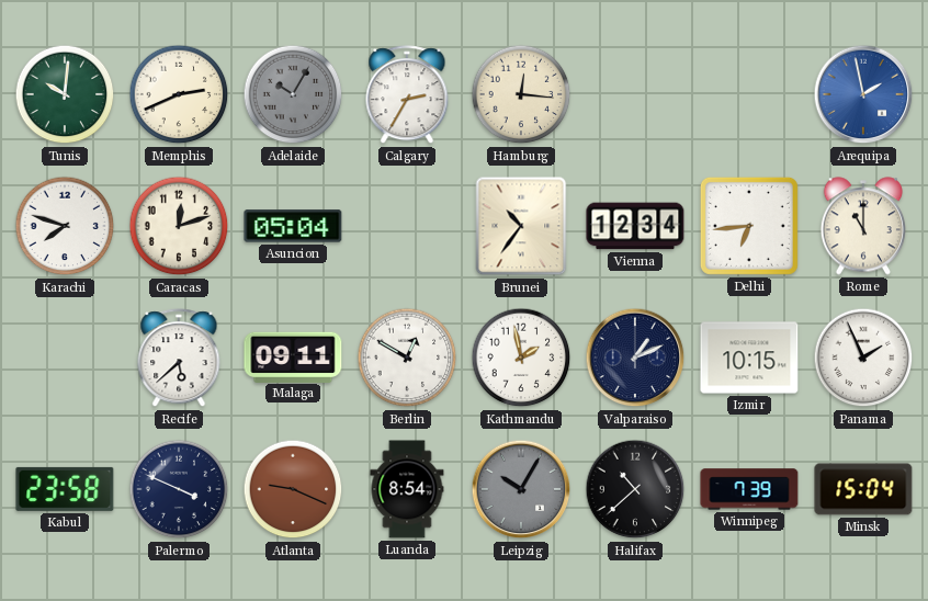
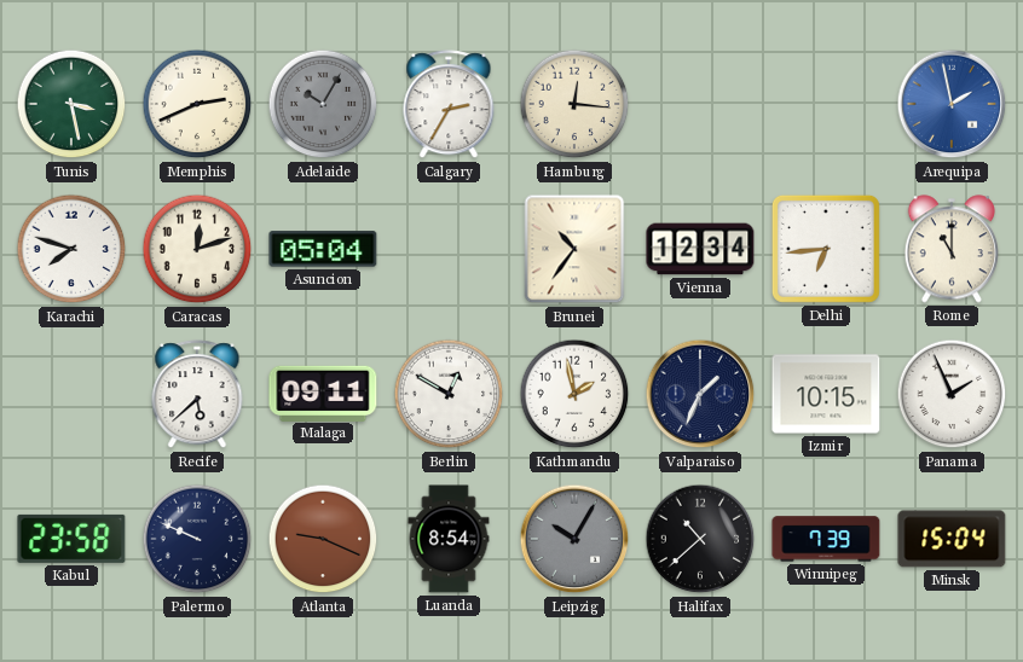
Tunis: 10:01 -> 3:28 (71, 104)
Valparaiso: 1:11 -> 1:34 (700, 394)
Palermo: 3:49 -> 9:49 (197, 539)
